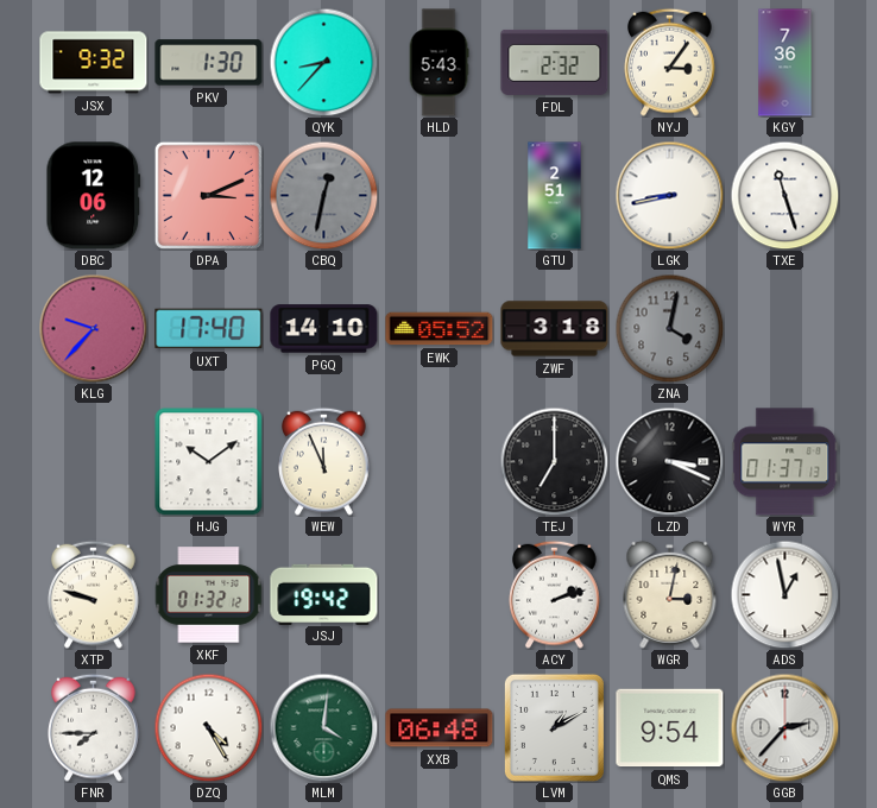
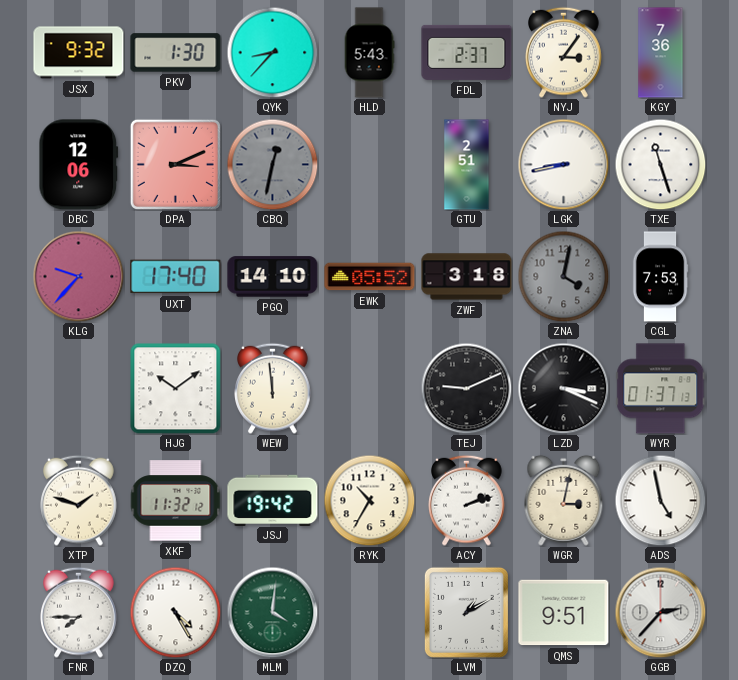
FDL: 2:32 -> 2:37 (467, 52)
CGL: none -> 7:53 (660, 277)
WEW: 11:56 -> 11:59 (273, 388)
TEJ: 7:00 -> 9:11 (466, 388)
XTP: 9:48 -> 1:48 (79, 500)
XKF: 01:32 -> 11:32 (175, 501)
RYK: none -> 10:35 (369, 500)
ADS: 12:58 -> 4:58 (660, 500)
XXB: 06:48 -> none (440, 728)
QMS: 9:54 -> 9:51 (564, 613)
